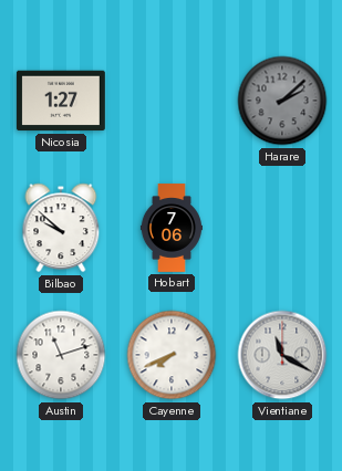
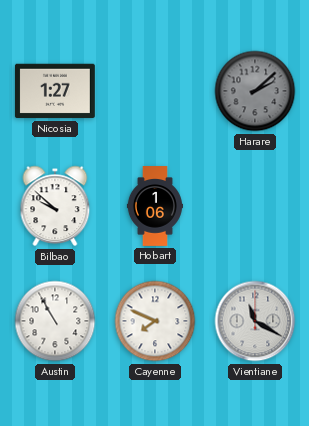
Hobart: 7:06 -> 1:06 (155, 206)
Austin: 11:12 -> 10:55 (55, 321)
Cayenne: 7:41 -> 7:49 (155, 321)
